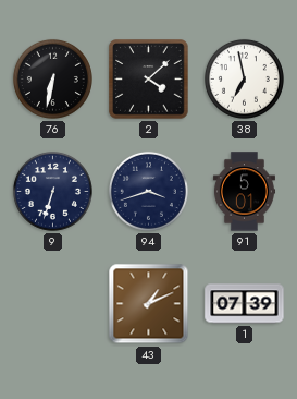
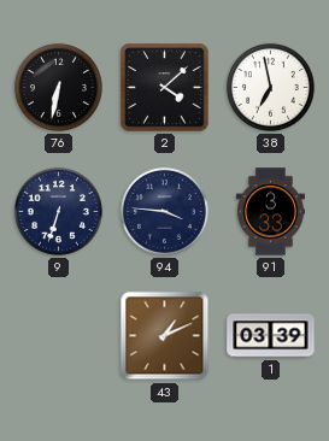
94: 3:42 -> 3:46 (164, 211)
91: 5:01 -> 3:33 (270, 212)
1: 07:39 -> 03:39 (271, 336)
